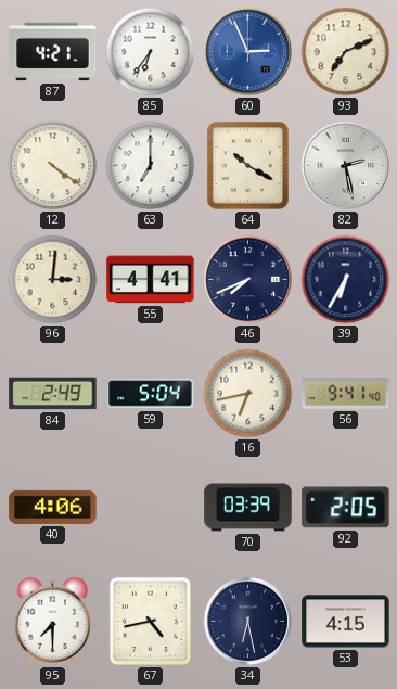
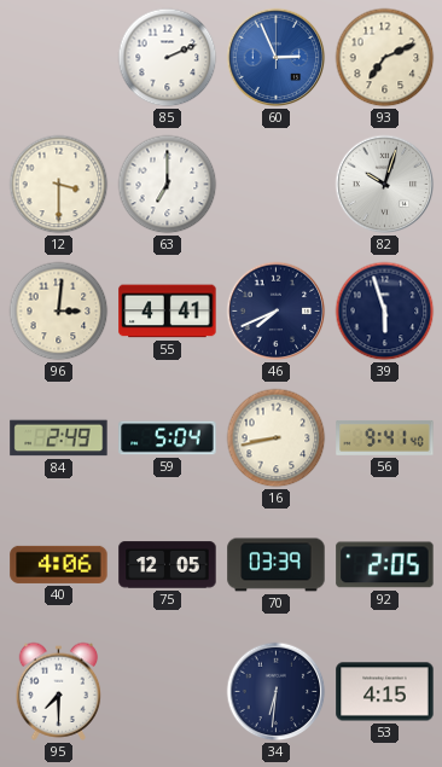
87: 4:21 -> none (53, 52)
85: 6:36 -> 2:11 (168, 58)
12: 4:21 -> 3:30 (59, 185)
64: 10:20 -> none (248, 166)
82: 2:28 -> 10:03 (385, 185)
39: 6:35 -> 5:57 (385, 312)
16: 6:43 -> 8:43 (277, 438)
75: none -> 12:05 (168, 565)
67: 4:43 -> none (150, 621)
34: 6:28 -> 6:31 (277, 692)
